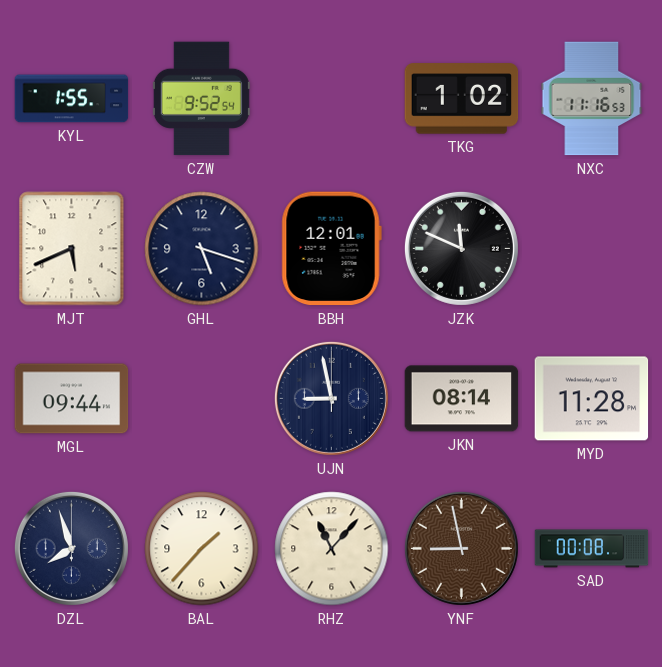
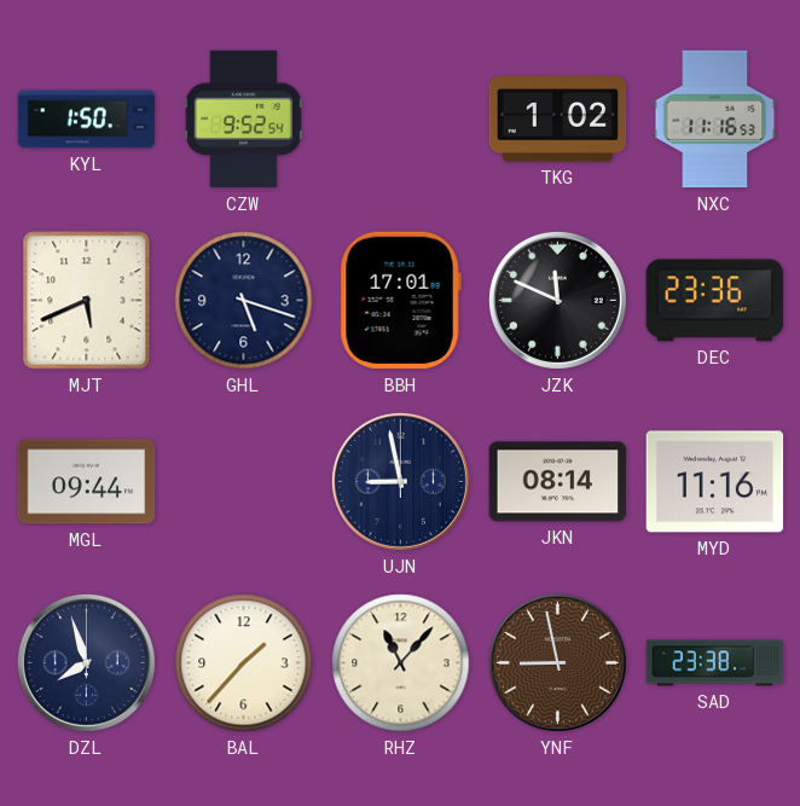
KYL: 1:55 -> 1:50 (87, 120)
BBH: 12:01 -> 17:01 (400, 301)
DEC: none -> 23:36 (715, 301)
MYD: 11:28 -> 11:16 (715, 482)
SAD: 00:08 -> 23:38 (715, 663)
